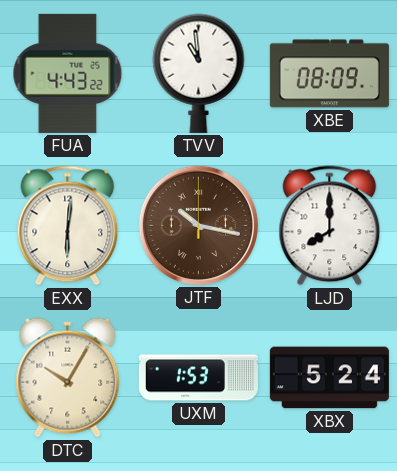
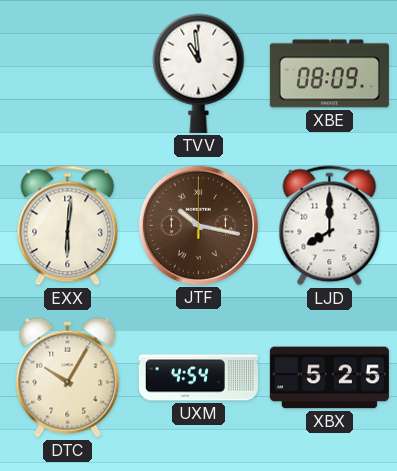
FUA: 4:43 -> none (68, 73)
UXM: 1:53 -> 4:54 (198, 378)
XBX: 5:24 -> 5:25 (329, 378)
